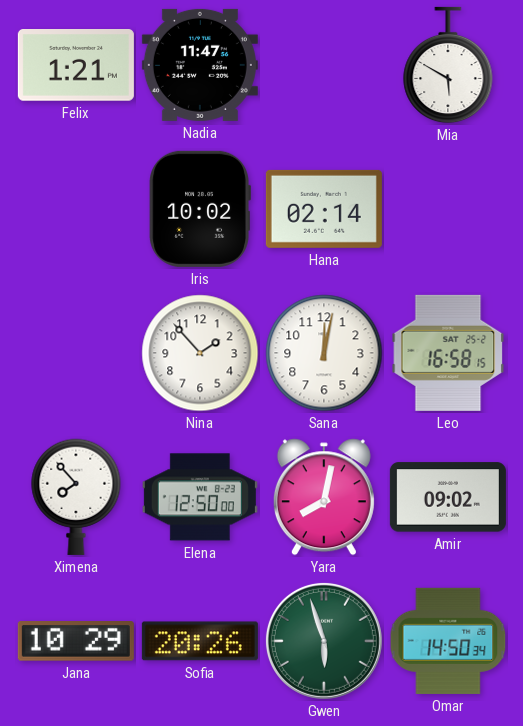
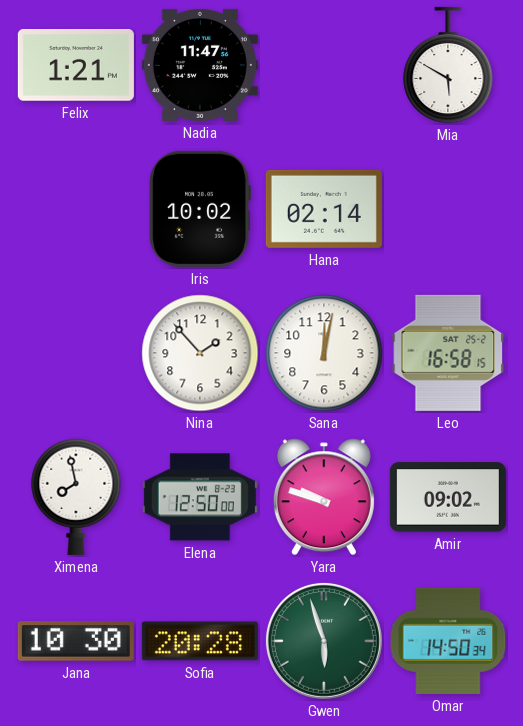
Ximena: 7:53 -> 7:58 (76, 497)
Yara: 8:02 -> 9:48 (324, 497)
Jana: 10:29 -> 10:30 (76, 642)
Sofia: 20:26 -> 20:28 (200, 641)
